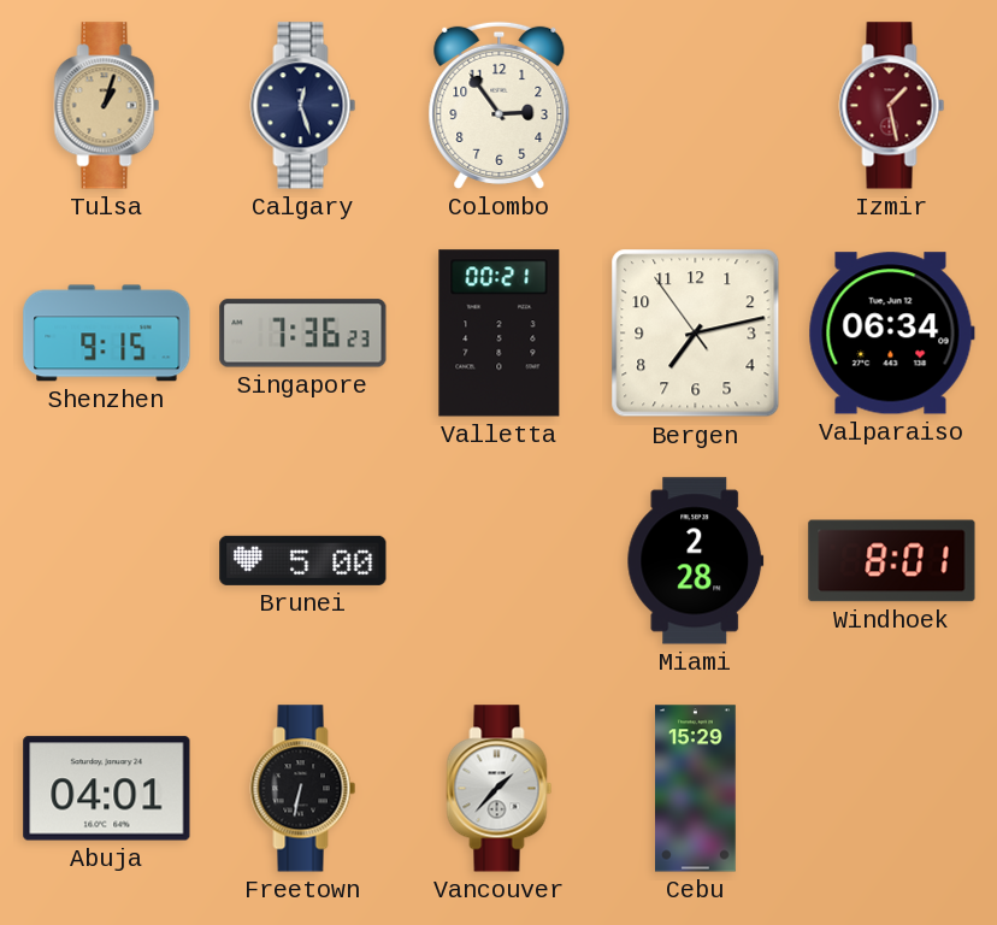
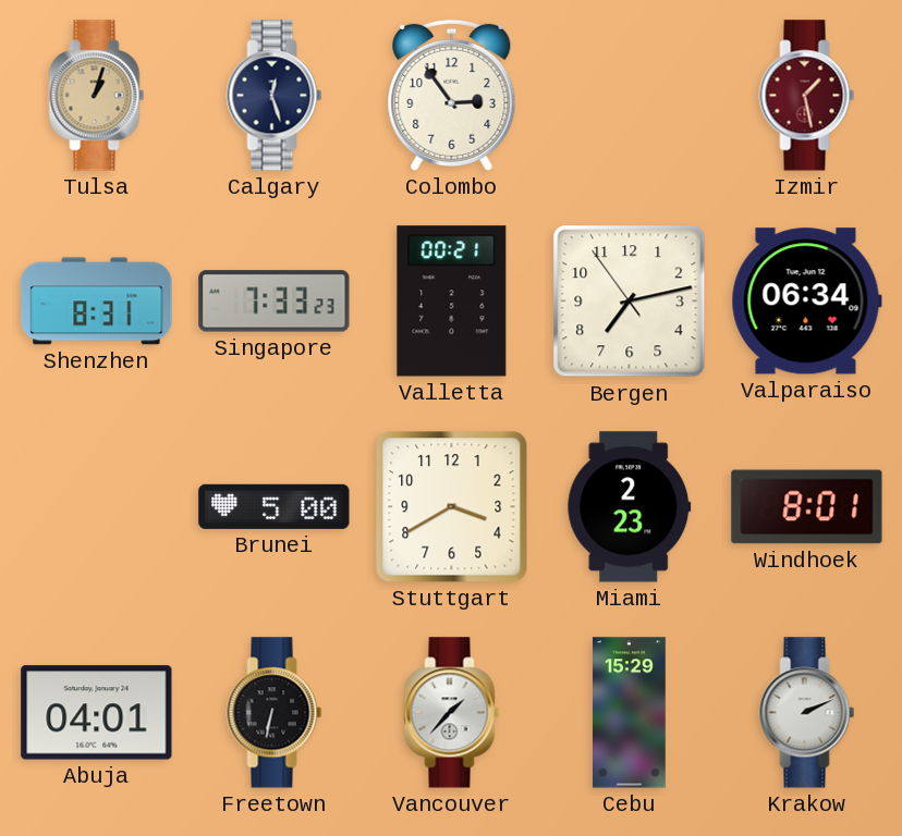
Shenzhen: 9:15 -> 8:31 (97, 302)
Singapore: 7:36 -> 7:33 (275, 302)
Stuttgart: none -> 3:40 (452, 507)
Miami: 2:28 -> 2:23 (630, 507)
Krakow: none -> 2:11 (807, 713)
